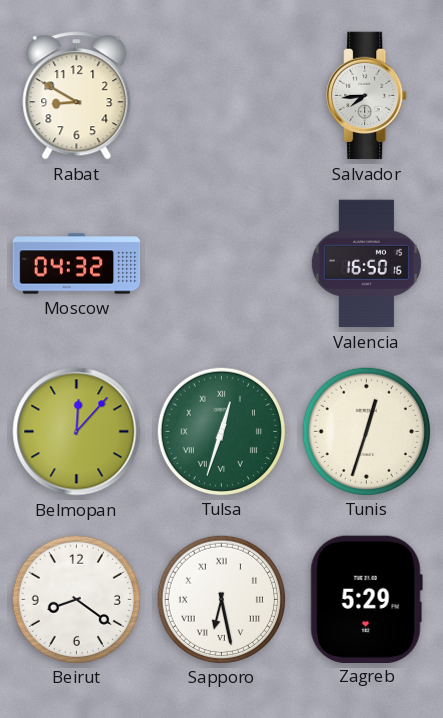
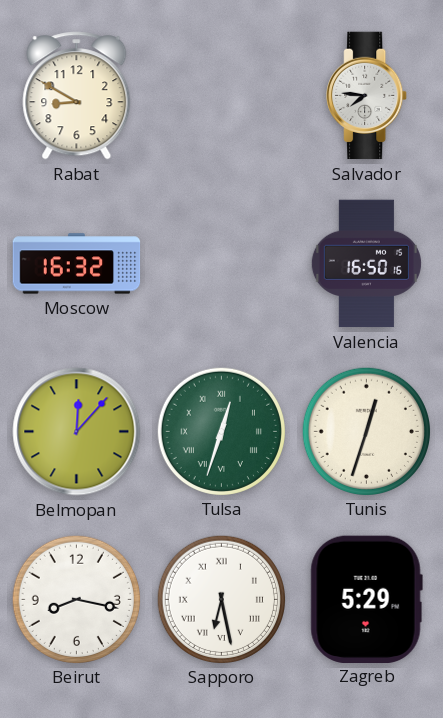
Salvador: 7:44 -> 7:46 (367, 96)
Moscow: 04:32 -> 16:32 (77, 264)
Beirut: 8:21 -> 8:17 (76, 599)
